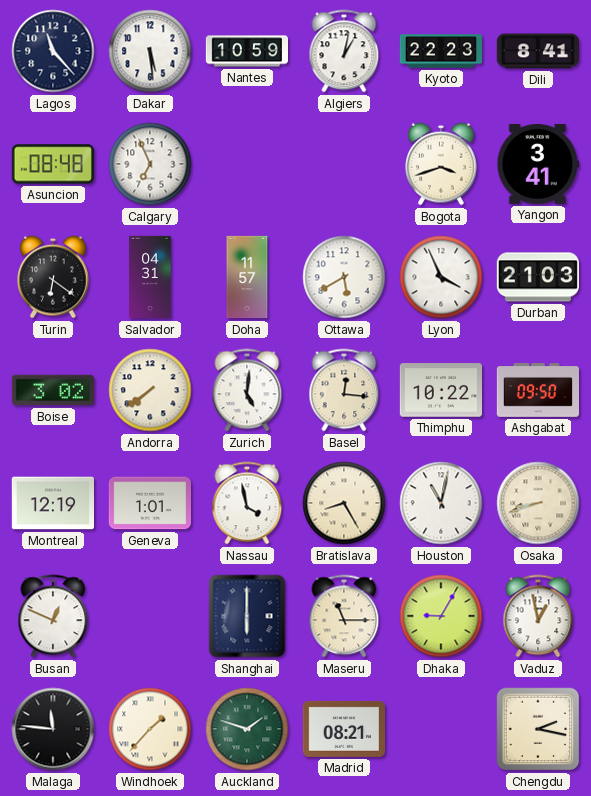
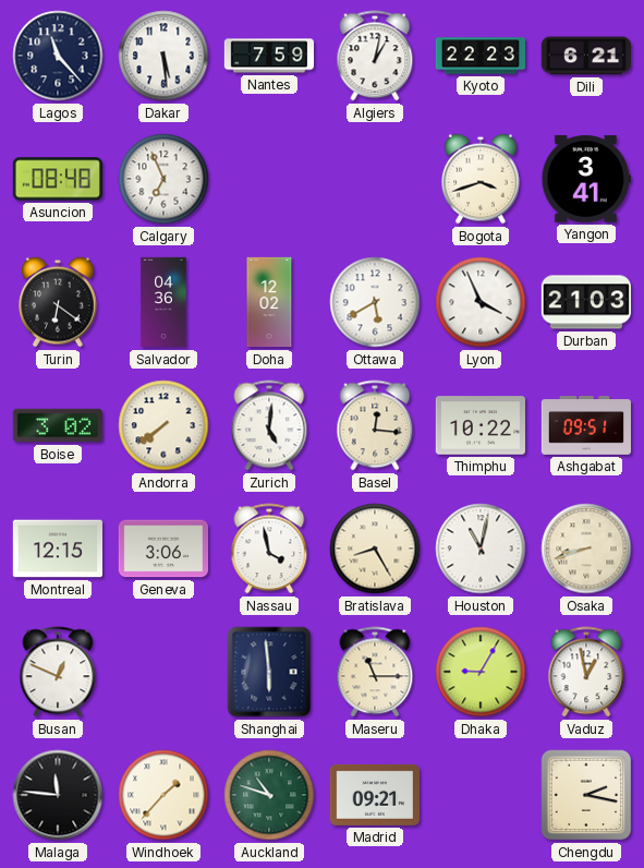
Nantes: 10:59 -> 7:59 (268, 56)
Dili: 8:41 -> 6:21 (585, 56)
Salvador: 04:31 -> 04:36 (163, 302)
Doha: 11:57 -> 12:02 (269, 302)
Ashgabat: 09:50 -> 09:51 (586, 425)
Montreal: 12:19 -> 12:15 (57, 548)
Geneva: 1:01 -> 3:06 (162, 548)
Shanghai: 6:00 -> 5:59 (269, 672)
Auckland: 1:48 -> 10:48 (269, 795)
Madrid: 08:21 -> 09:21 (374, 795)
